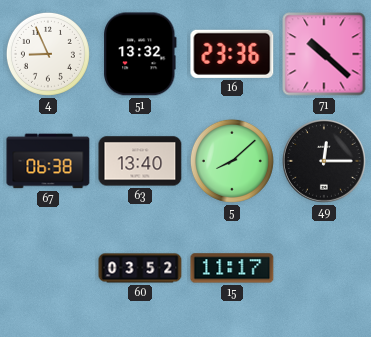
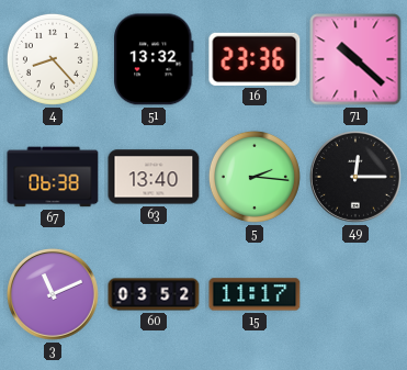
4: 8:56 -> 8:23 (53, 59)
5: 8:08 -> 2:16 (255, 177)
3: none -> 11:11 (54, 295)
